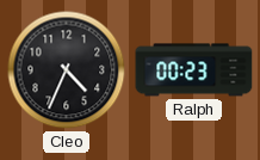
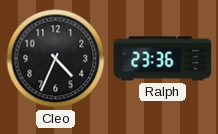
Ralph: 00:23 -> 23:36 (163, 59)
